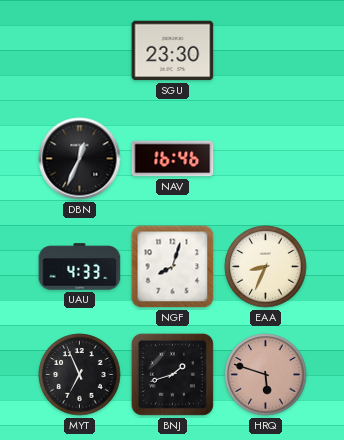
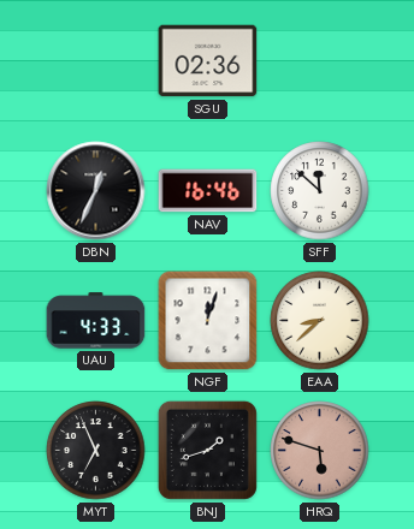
SGU: 23:30 -> 02:36 (208, 61)
SFF: none -> 11:52 (320, 191)
NGF: 8:03 -> 12:03 (208, 321)
EAA: 8:34 -> 8:38 (320, 321)
